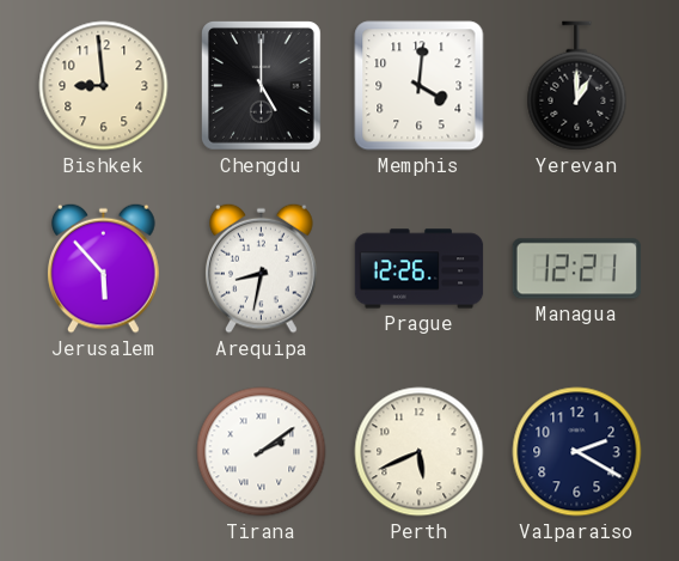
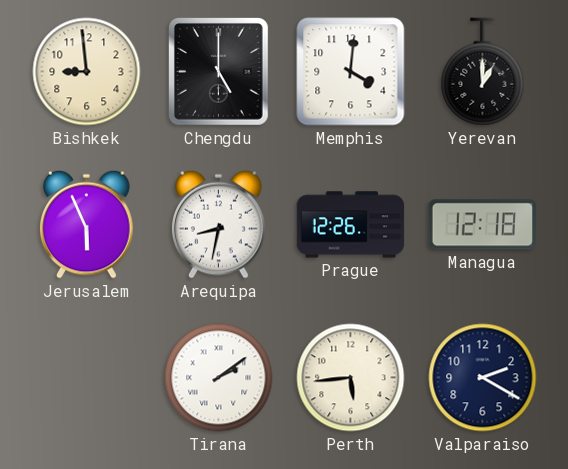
Jerusalem: 5:53 -> 5:56 (87, 224)
Managua: 12:21 -> 12:18 (483, 225)
Perth: 5:41 -> 5:44 (351, 378)
